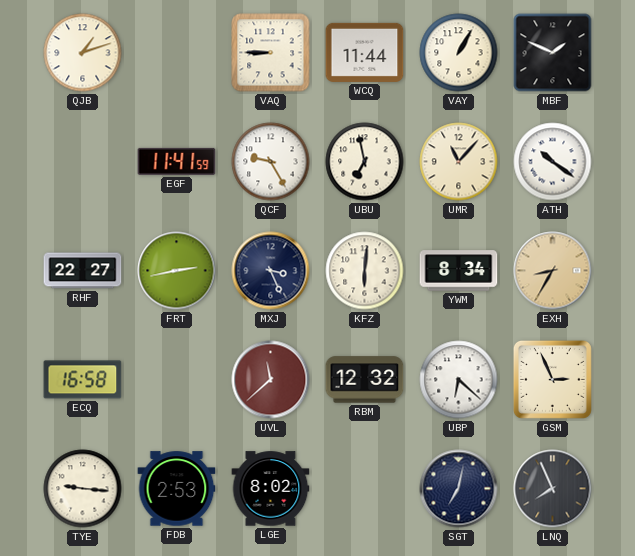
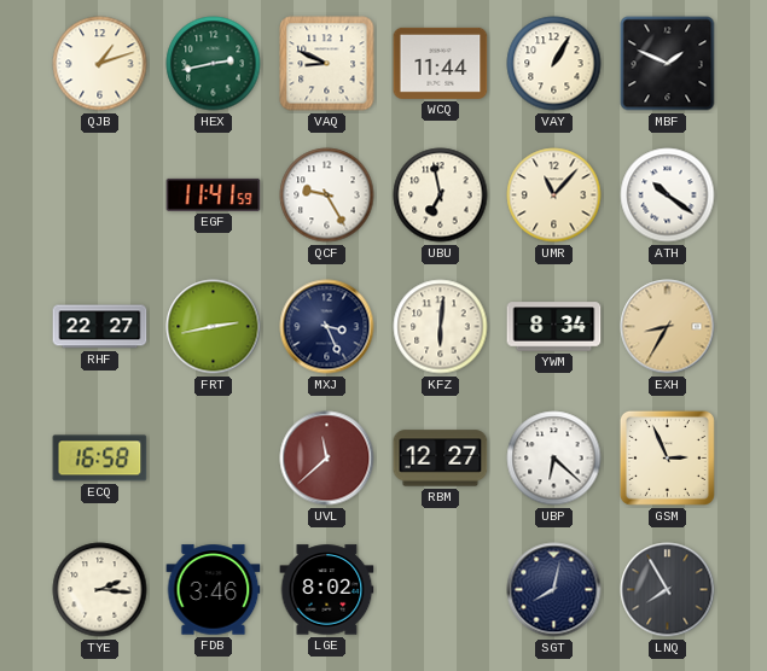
HEX: none -> 2:43 (214, 64)
VAQ: 8:45 -> 8:49 (327, 64)
RBM: 12:32 -> 12:27 (441, 459)
TYE: 9:16 -> 2:16 (100, 590)
FDB: 2:53 -> 3:46 (214, 590)
SGT: 7:02 -> 8:02 (554, 590)
LNQ: 7:56 -> 7:55 (668, 590)
